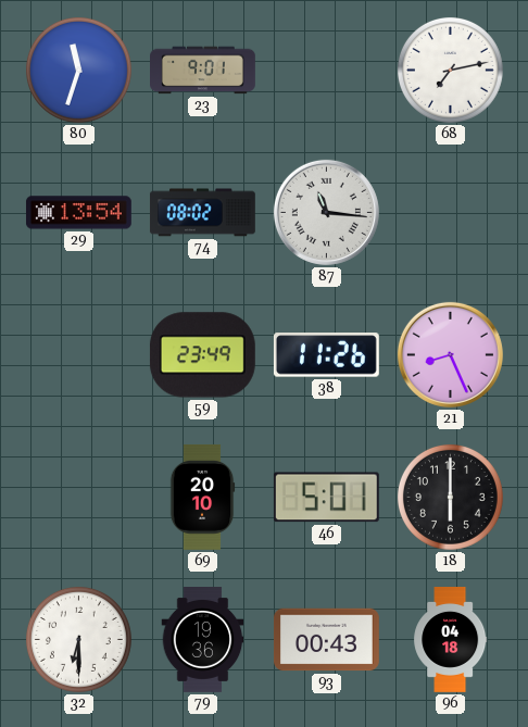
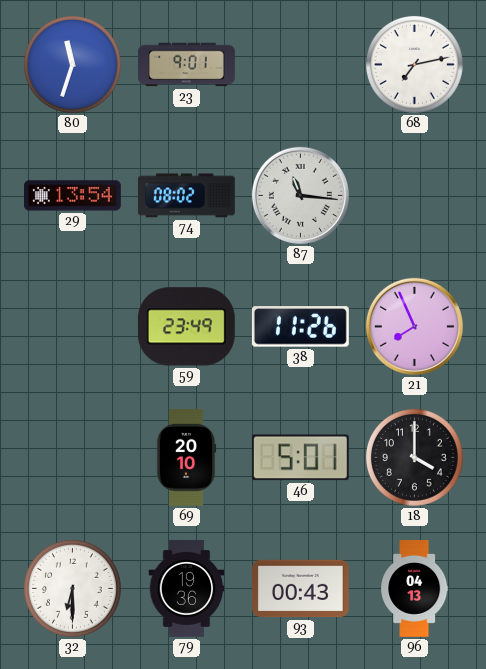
21: 8:26 -> 7:56 (414, 326)
18: 6:00 -> 4:00 (414, 457)
96: 04:18 -> 04:13 (415, 589)
